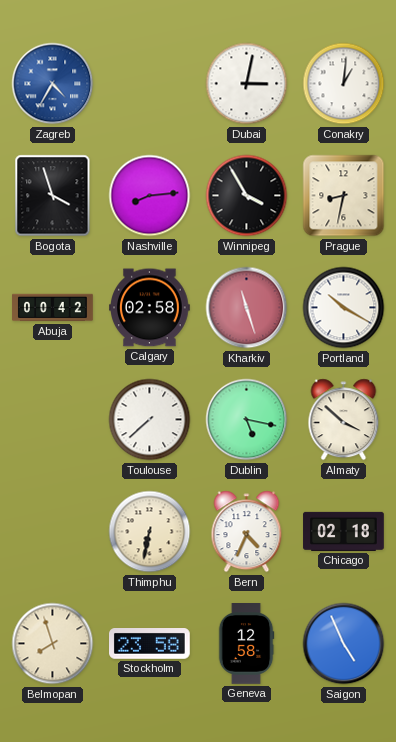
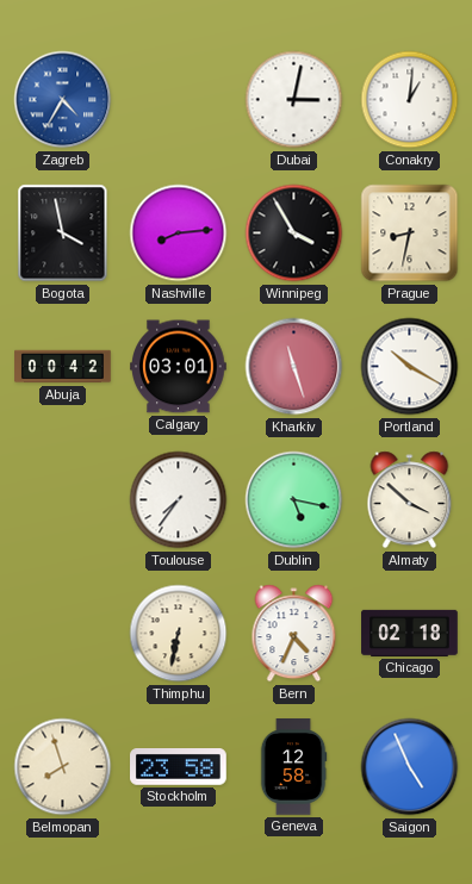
Bogota: 3:57 -> 3:58 (63, 234)
Calgary: 02:58 -> 03:01 (179, 367)
Toulouse: 7:38 -> 7:36 (179, 500)
